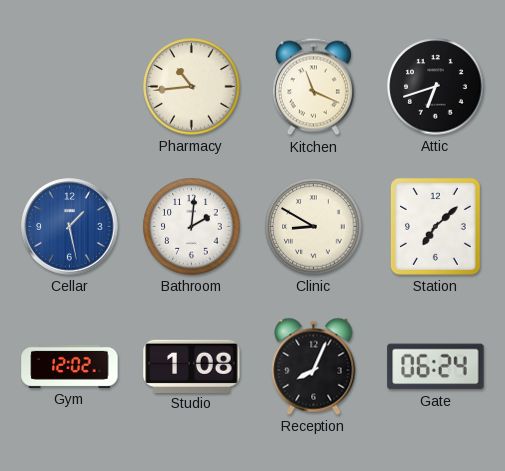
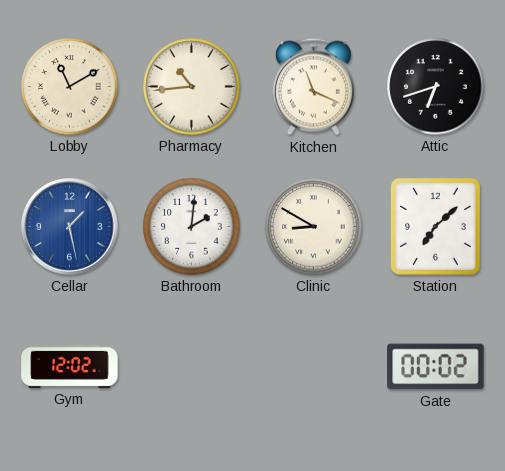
Lobby: none -> 11:10 (70, 87)
Studio: 1:08 -> none (192, 366)
Reception: 8:04 -> none (314, 366)
Gate: 06:24 -> 00:02 (436, 367)
